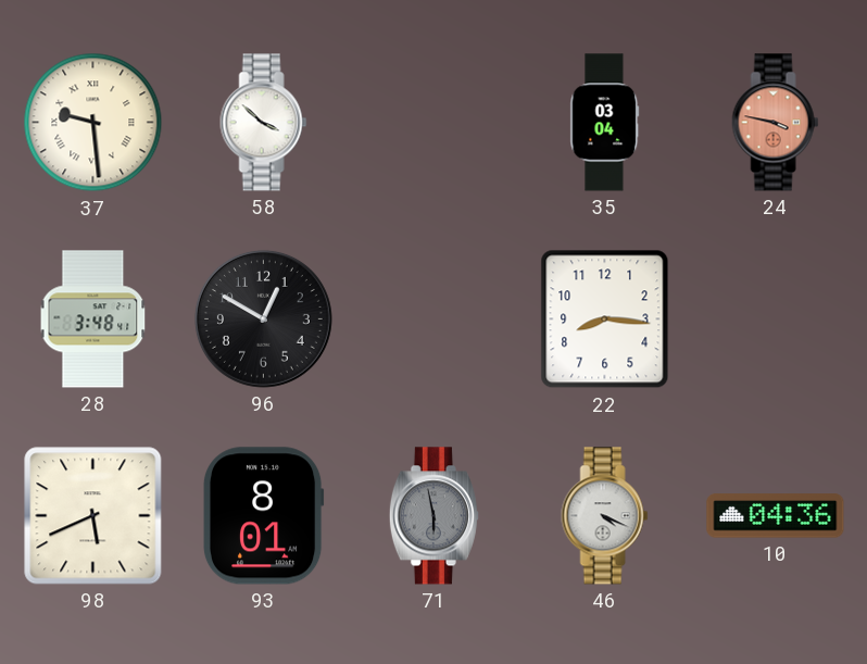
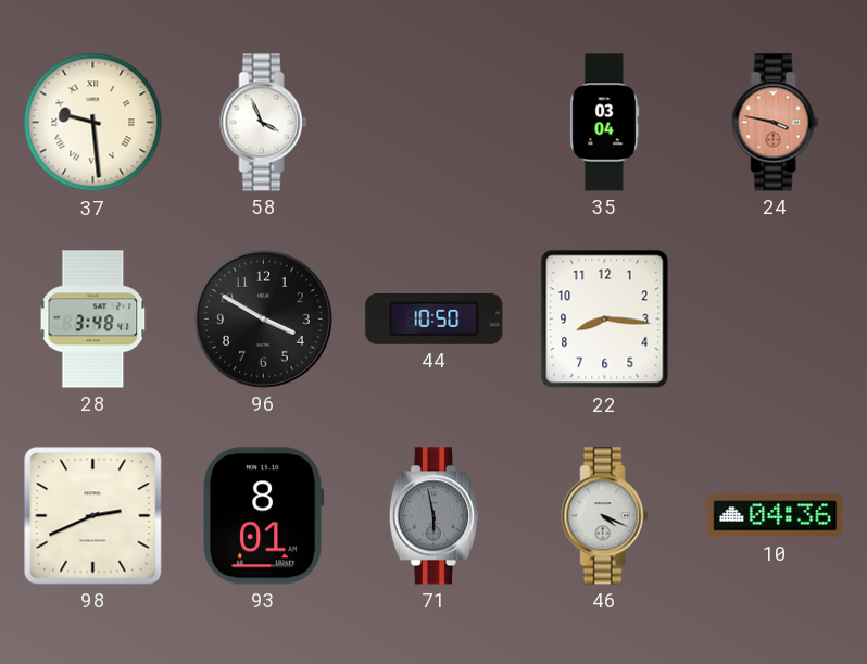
58: 3:52 -> 3:56 (264, 123)
96: 12:50 -> 3:50 (263, 318)
44: none -> 10:50 (435, 318)
98: 5:41 -> 2:41 (93, 516)
